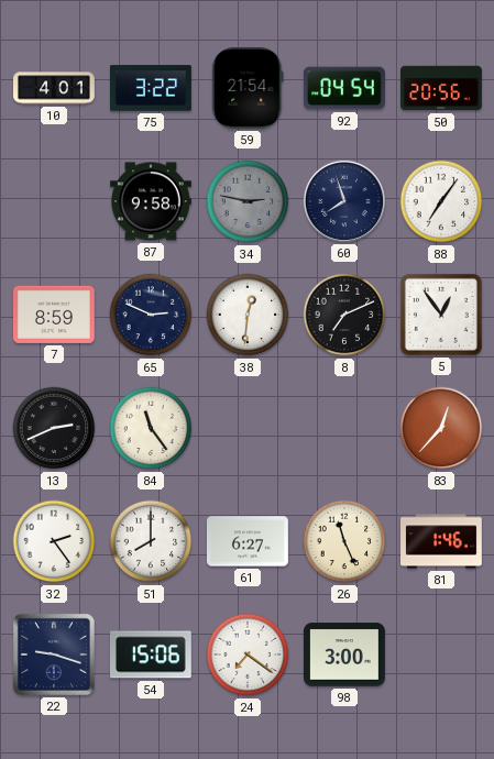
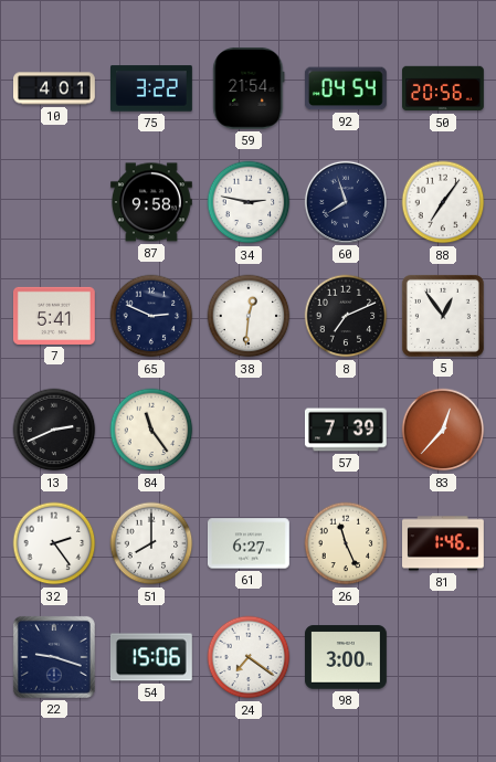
34 dial: grey -> white (249, 202)
7: 8:59 -> 5:41 (54, 316)
57: none -> 7:39 (346, 430)
